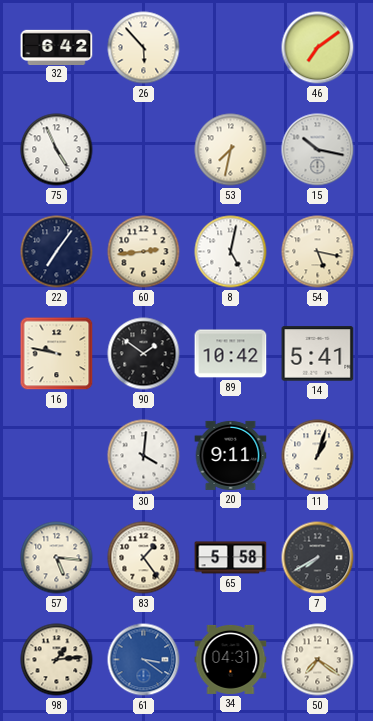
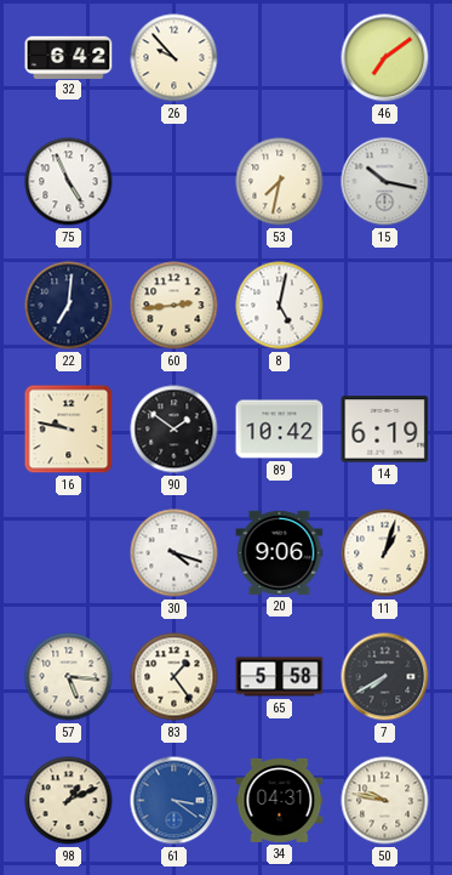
26: 5:53 -> 9:53 (174, 58)
22: 7:06 -> 7:01 (69, 306)
54: 5:17 -> none (318, 252)
14: 5:41 -> 6:19 (385, 430)
30: 4:01 -> 4:18 (174, 553)
20: 9:11 -> 9:06 (280, 552)
98: 1:14 -> 1:11 (69, 801)
50: 7:21 -> 9:47 (385, 801)
